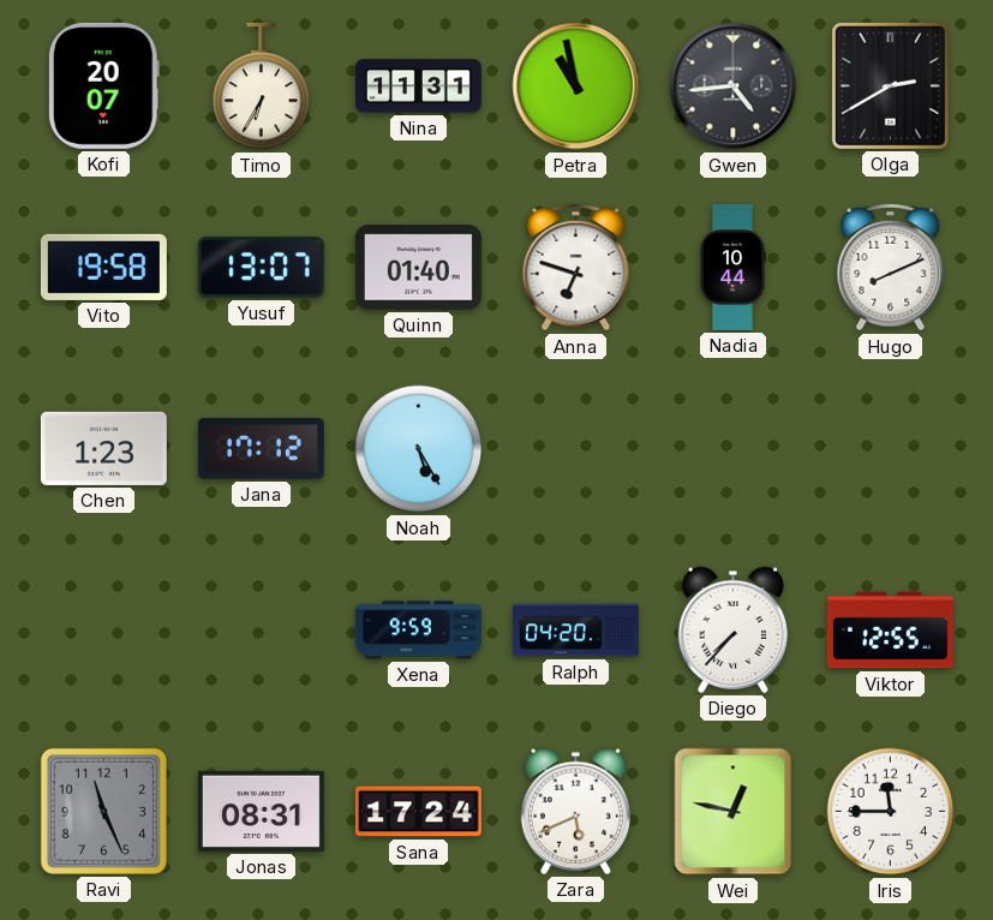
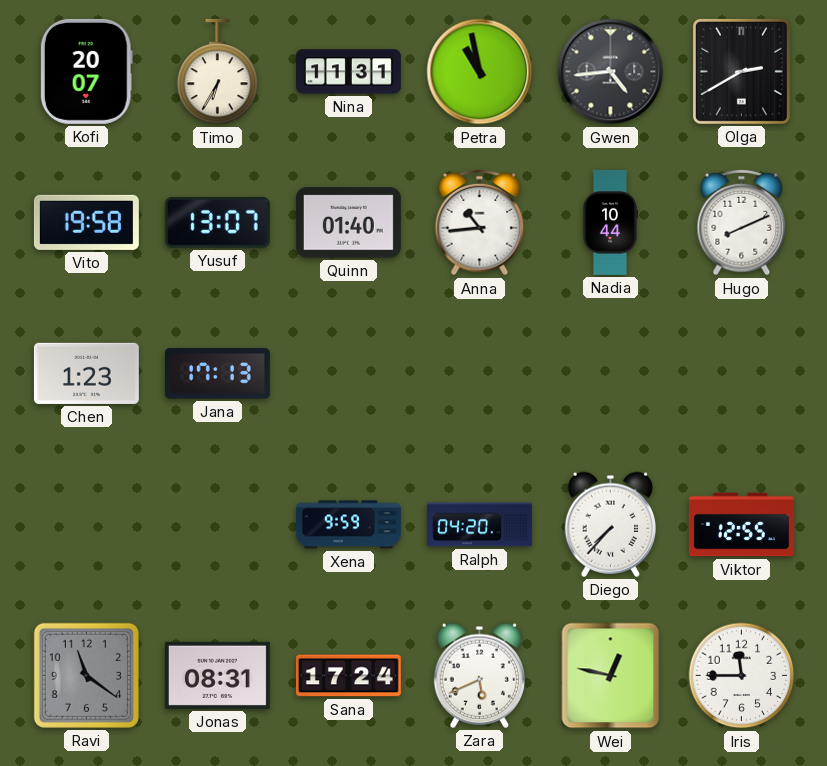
Anna: 6:48 -> 10:44 (480, 223)
Jana: 17:12 -> 17:13 (217, 374)
Noah: 5:25 -> none (419, 449)
Ravi: 11:26 -> 11:21 (86, 675)
